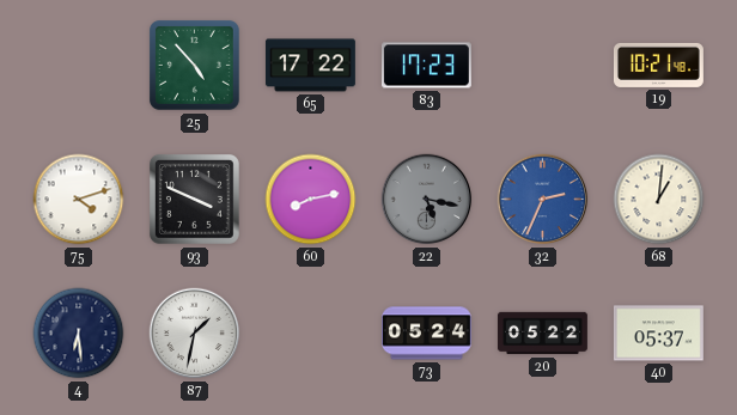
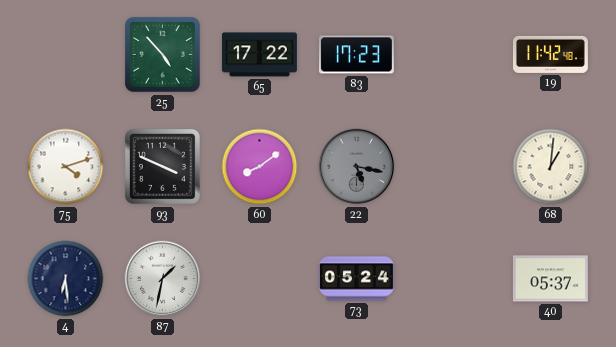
19: 10:21 -> 11:42 (550, 54)
60: 8:13 -> 8:09 (260, 167)
32: 2:34 -> none (543, 200)
20: 05:22 -> none (542, 334)
